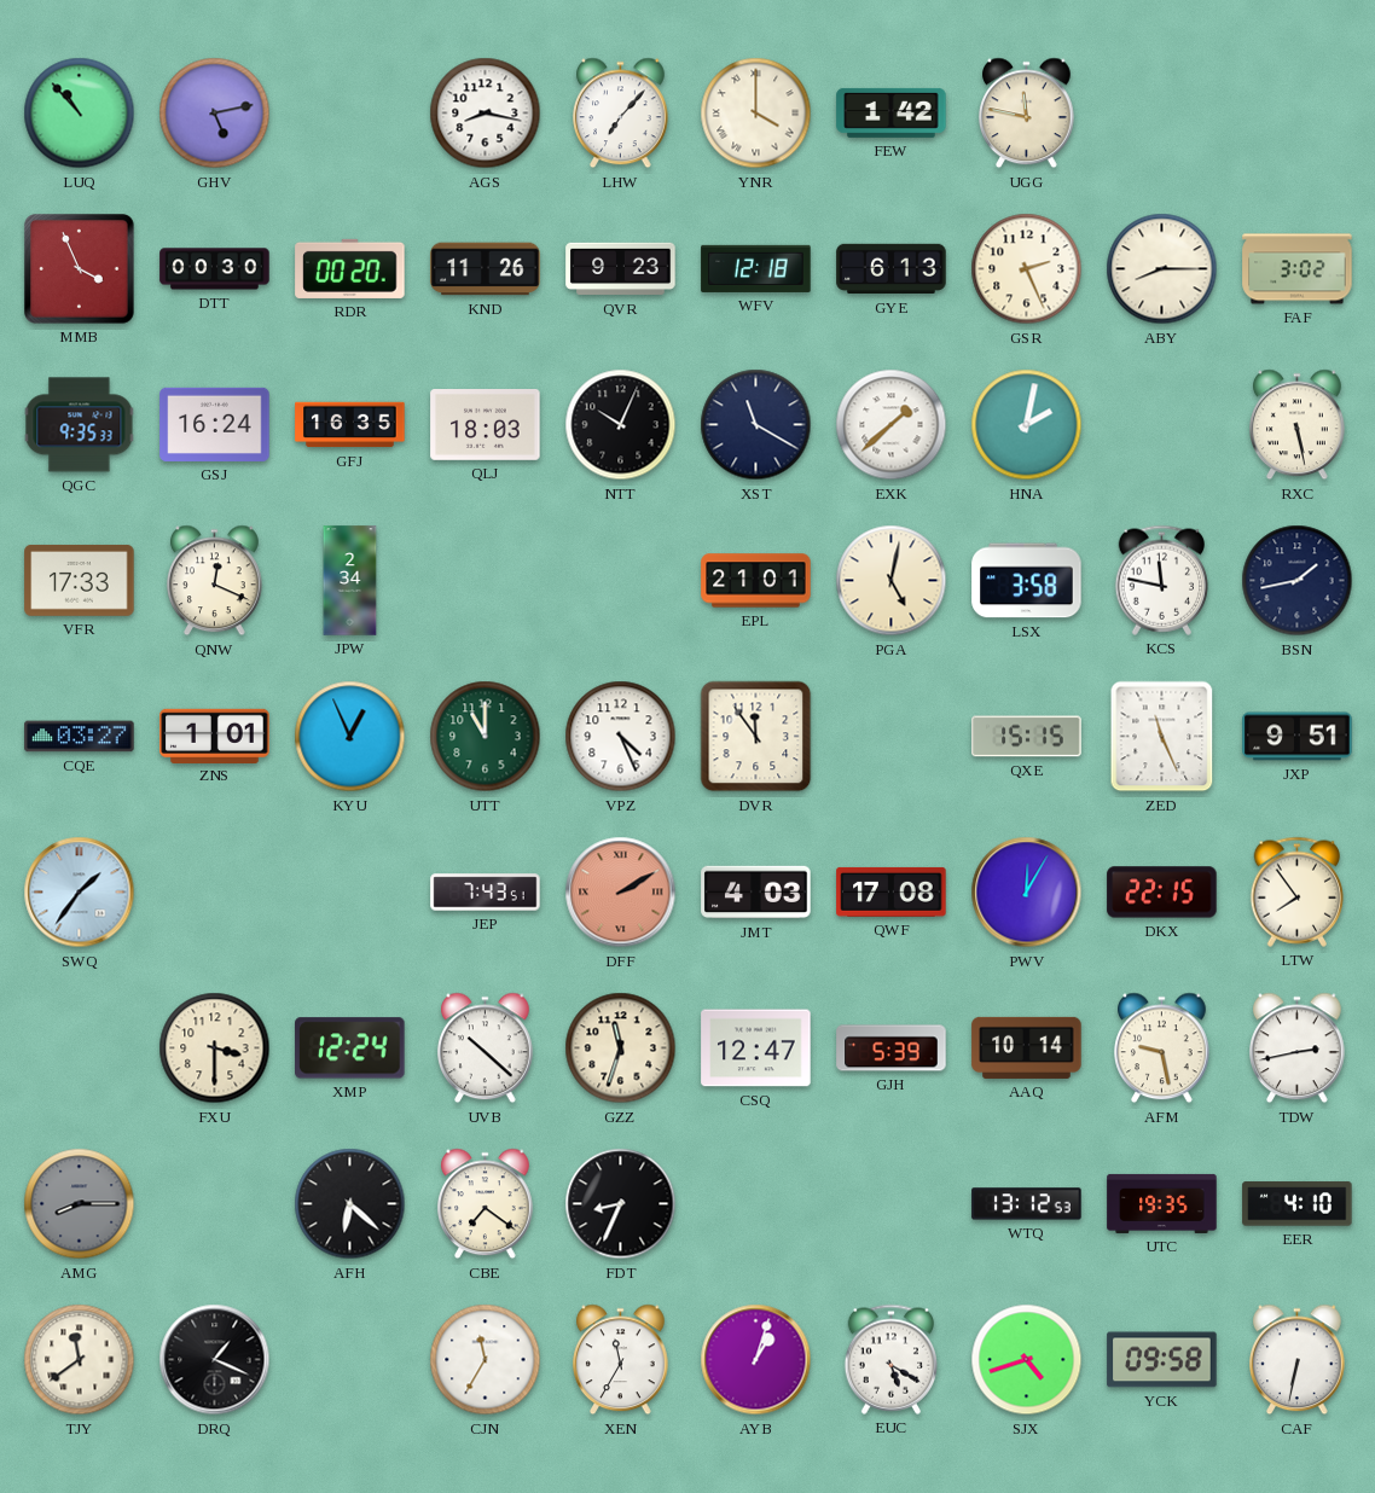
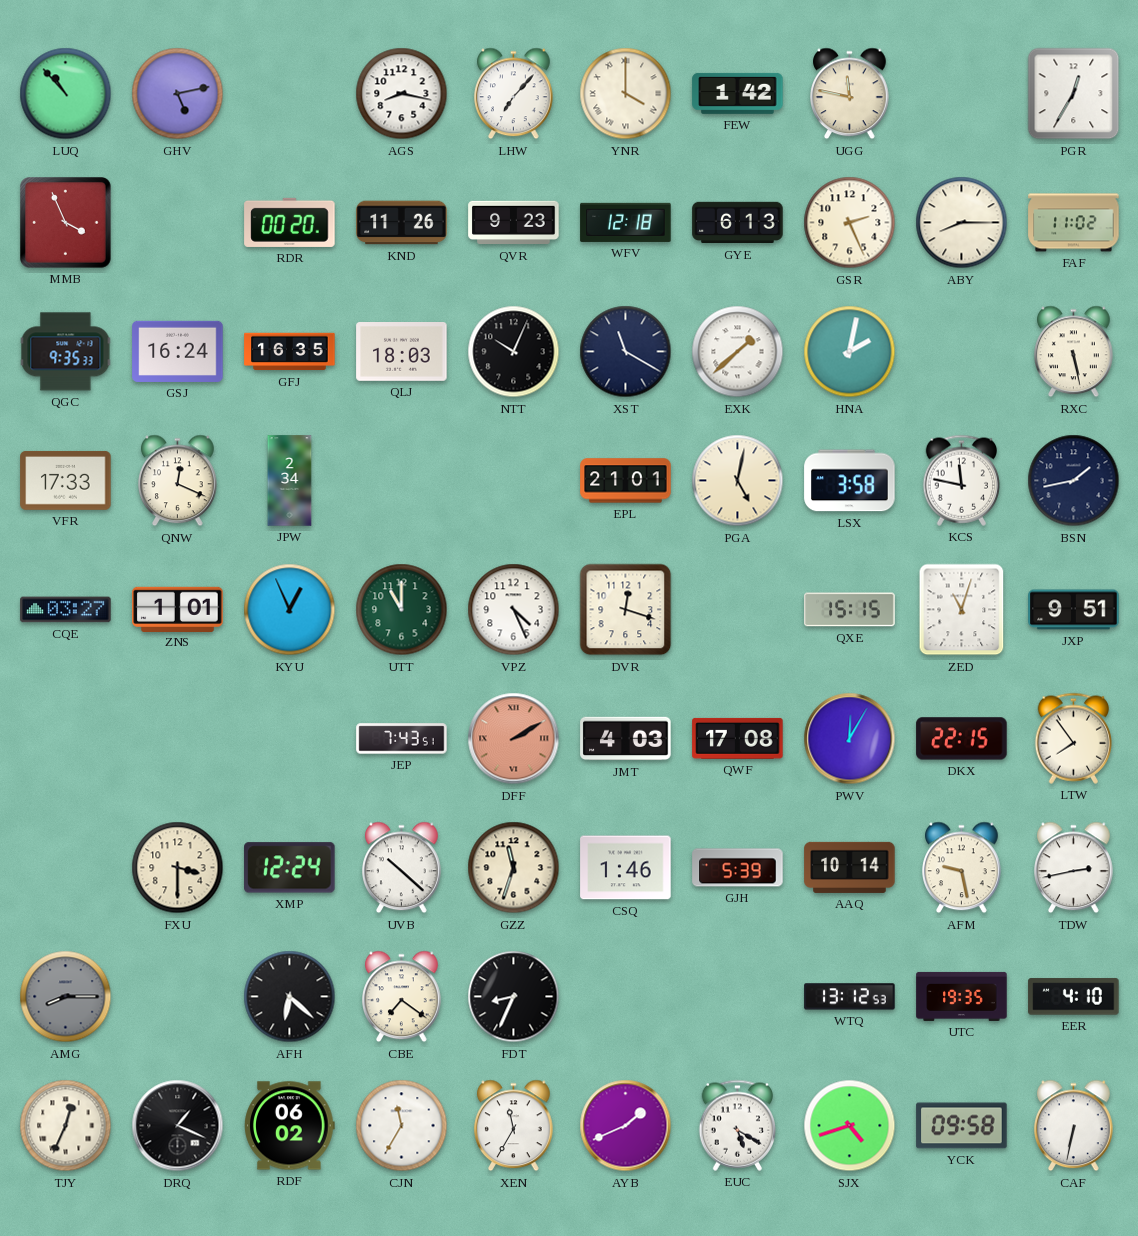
PGR: none -> 12:35 (1074, 94)
DTT: 00:30 -> none (215, 269)
FAF: 3:02 -> 11:02 (1074, 223)
DVR: 11:54 -> 12:18 (626, 610)
ZED: 11:26 -> 11:03 (962, 610)
SWQ: 1:36 -> none (80, 893)
CSQ: 12:47 -> 1:46 (626, 868)
TJY: 11:39 -> 12:34 (66, 1126)
RDF: none -> 06:02 (290, 1126)
AYB: 1:03 -> 1:41 (626, 1126)
